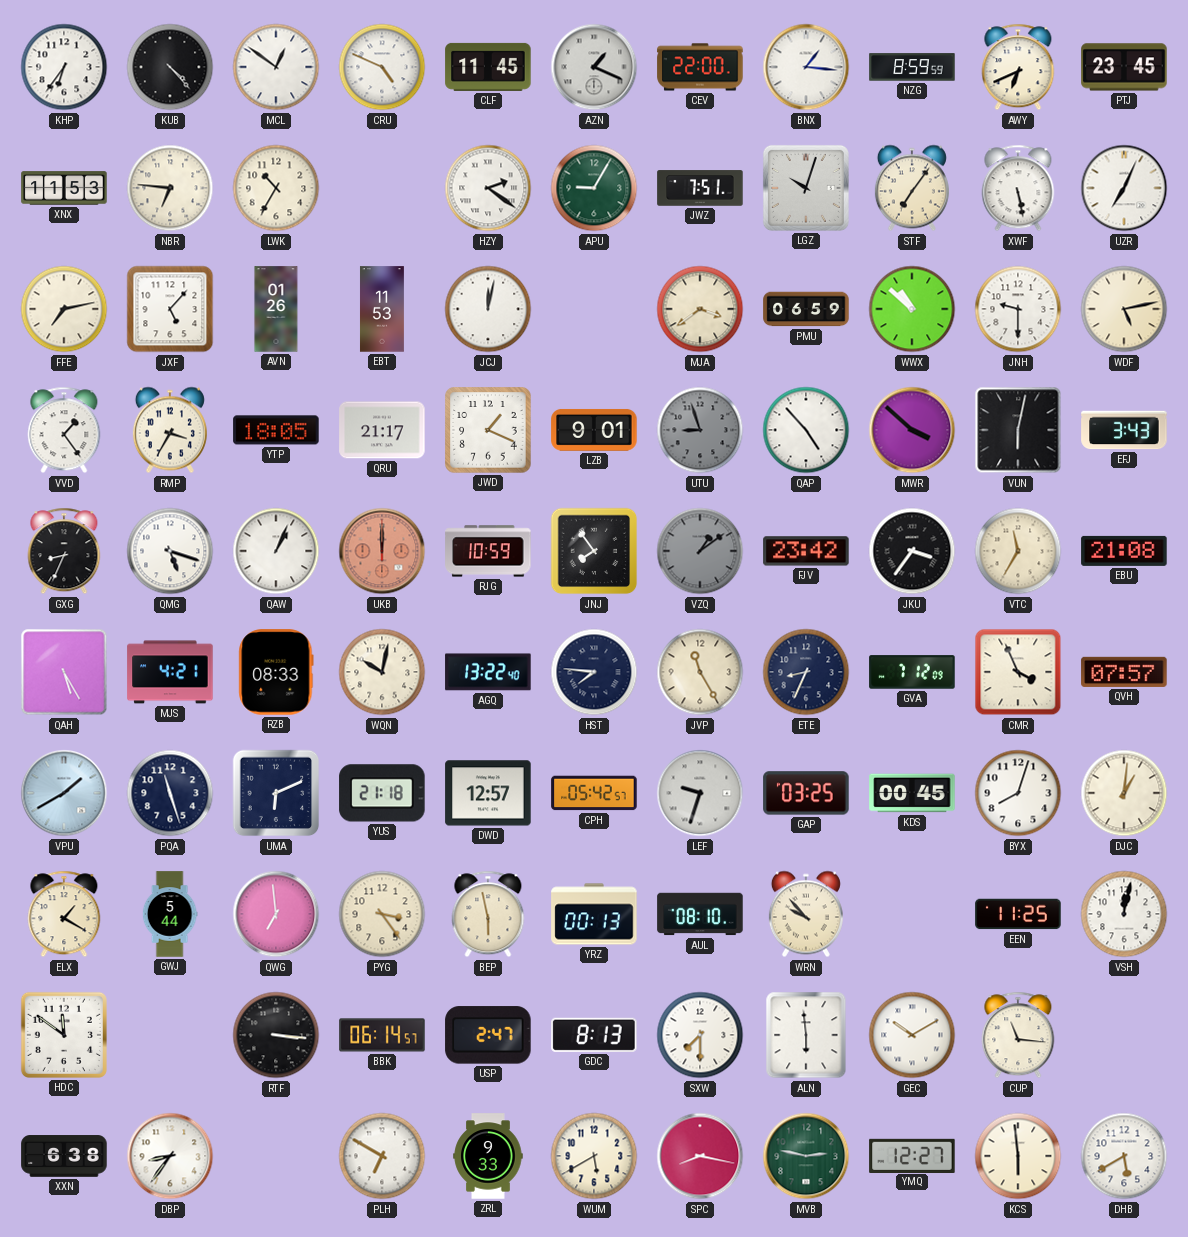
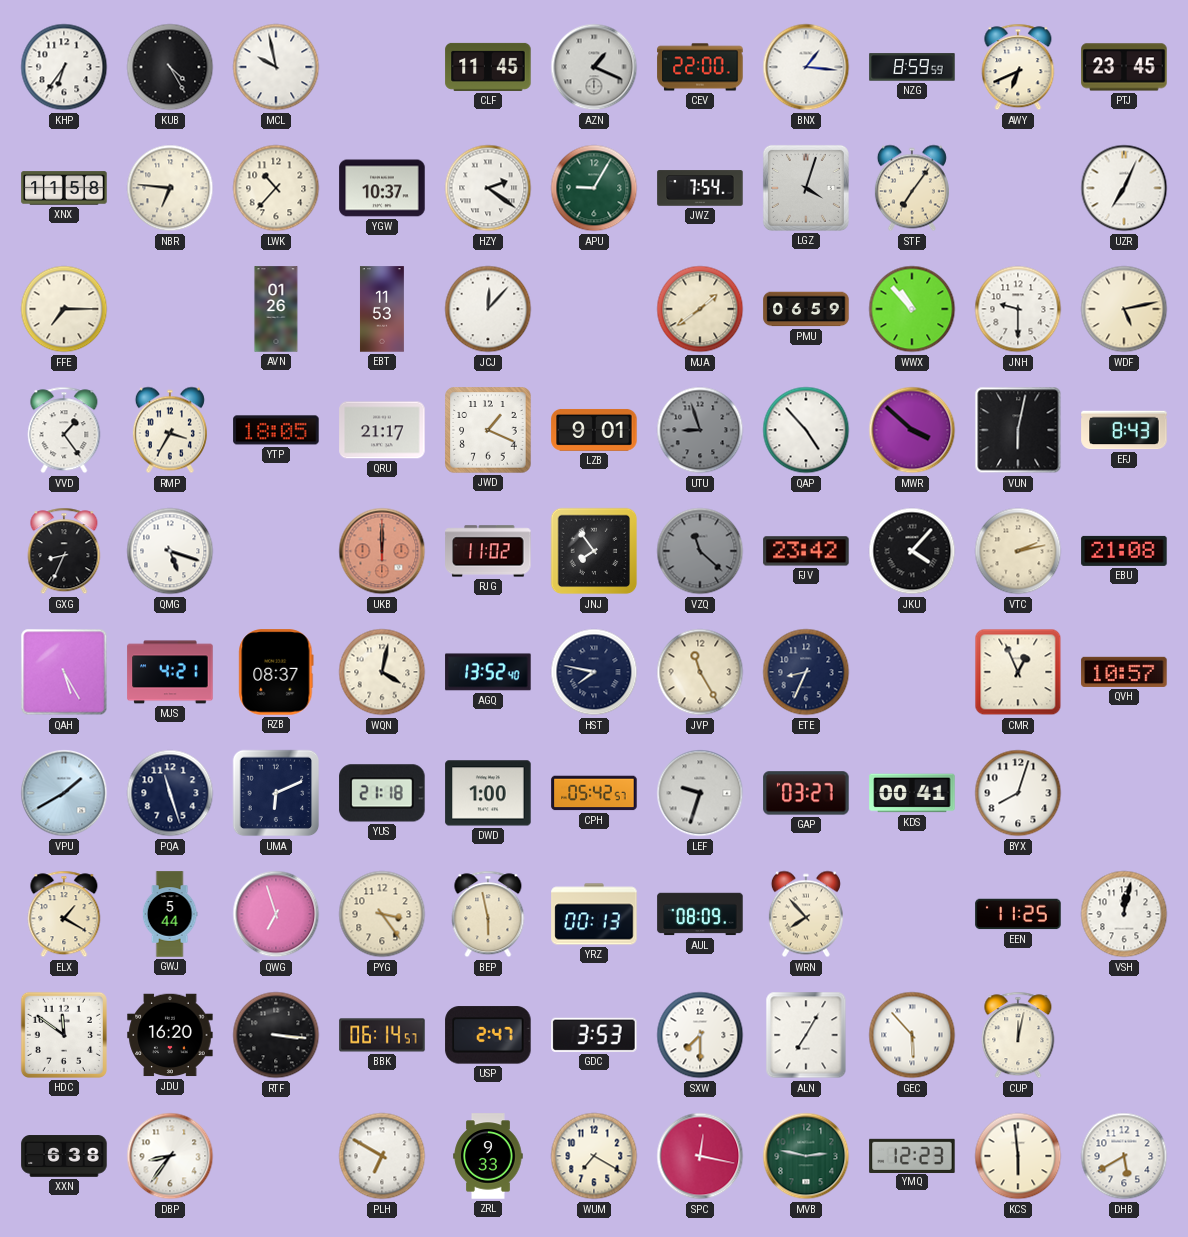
KUB: 4:23 -> 4:25 (170, 67)
MCL: 12:51 -> 9:58 (276, 67)
CRU: 4:49 -> none (382, 67)
XNX: 11:53 -> 11:58 (64, 188)
LWK: 10:35 -> 10:37 (276, 188)
YGW: none -> 10:37 (382, 188)
JWZ: 7:51 -> 7:54 (700, 188)
LGZ: 10:03 -> 4:03 (806, 188)
XWF: 5:28 -> none (1018, 188)
FFE: 7:13 -> 7:15 (64, 309)
JXF: 5:07 -> none (170, 309)
JCJ: 12:02 -> 12:07 (488, 309)
MJA: 3:39 -> 1:39 (700, 309)
WWX: 10:52 -> 10:53 (912, 309)
EFJ: 3:43 -> 8:43 (1124, 430)
QAW: 1:04 -> none (276, 551)
RJG: 10:59 -> 11:02 (488, 551)
VZQ: 1:09 -> 11:22 (700, 551)
JKU: 3:36 -> 4:07 (912, 551)
VTC: 11:35 -> 2:13 (1018, 551)
RZB: 08:33 -> 08:37 (276, 672)
WQN: 10:02 -> 4:02 (382, 672)
AGQ: 13:22 -> 13:52 (488, 672)
HST: 7:46 -> 7:47 (594, 672)
GVA: 7:12 -> none (912, 672)
CMR: 3:56 -> 12:56 (1018, 672)
QVH: 07:57 -> 10:57 (1124, 672)
DWD: 12:57 -> 1:00 (488, 793)
GAP: 03:25 -> 03:27 (806, 793)
KDS: 00:45 -> 00:41 (912, 793)
DJC: 1:01 -> none (1124, 793)
QWG: 6:59 -> 6:57 (276, 914)
AUL: 08:10 -> 08:09 (700, 914)
WRN: 9:53 -> 7:53 (806, 914)
JDU: none -> 16:20 (170, 1035)
GDC: 8:13 -> 3:53 (594, 1035)
ALN: 5:59 -> 7:05 (806, 1035)
GEC: 10:10 -> 5:53 (912, 1035)
CUP: 11:16 -> 12:02 (1018, 1035)
WUM: 5:40 -> 7:20 (594, 1156)
SPC: 8:17 -> 12:17 (700, 1156)
YMQ: 12:27 -> 12:23 (912, 1155)
